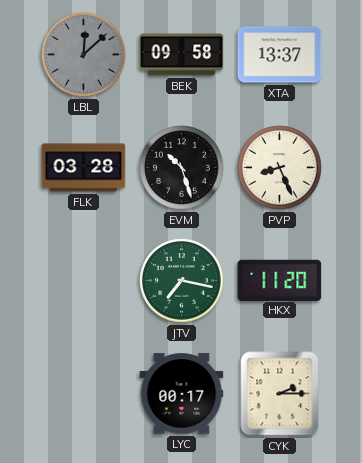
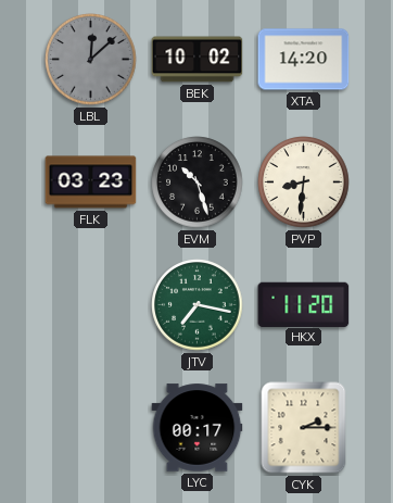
BEK: 09:58 -> 10:02 (198, 60)
XTA: 13:37 -> 14:20 (304, 60)
FLK: 03:28 -> 03:23 (91, 183)
PVP: 8:26 -> 8:31 (304, 183)
